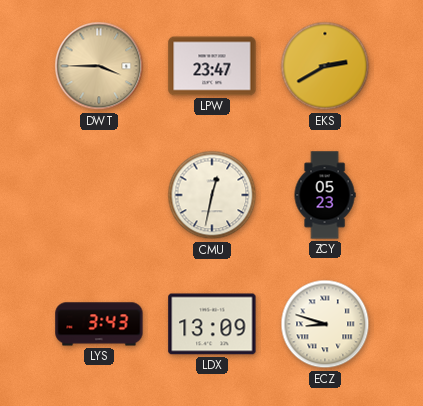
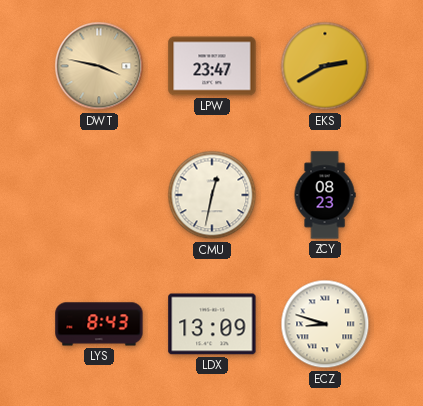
DWT: 3:45 -> 3:47 (99, 66)
ZCY: 05:23 -> 08:23 (325, 195)
LYS: 3:43 -> 8:43 (99, 324)
